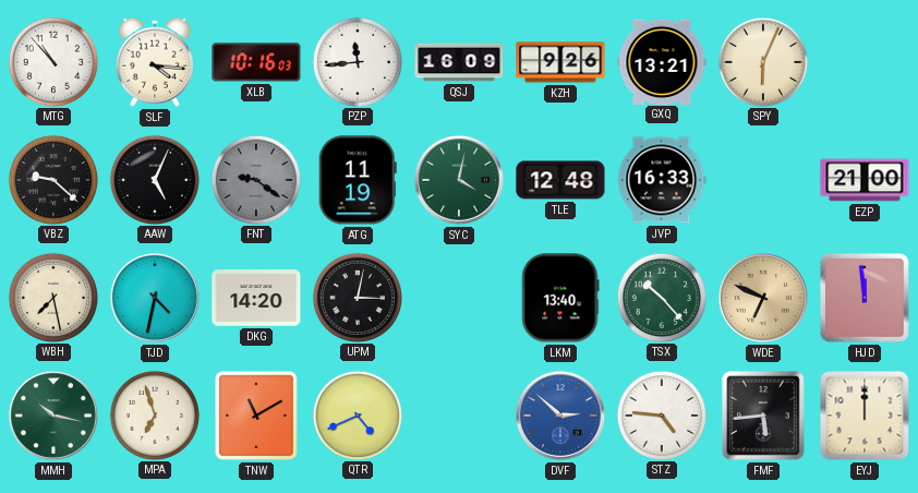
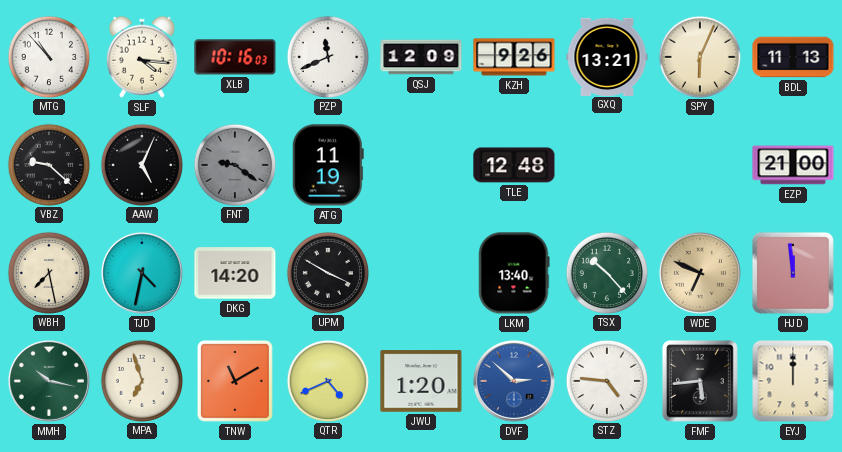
PZP: 11:44 -> 11:41 (327, 56)
QSJ: 16:09 -> 12:09 (421, 57)
BDL: none -> 11:13 (793, 57)
SYC: 4:02 -> none (459, 180)
JVP: 16:33 -> none (662, 180)
UPM: 3:02 -> 3:50 (327, 272)
JWU: none -> 1:20 (421, 381)
